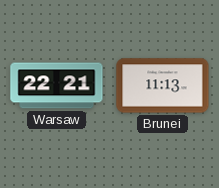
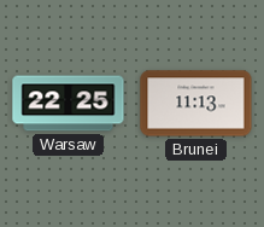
Warsaw: 22:21 -> 22:25 (69, 104)
